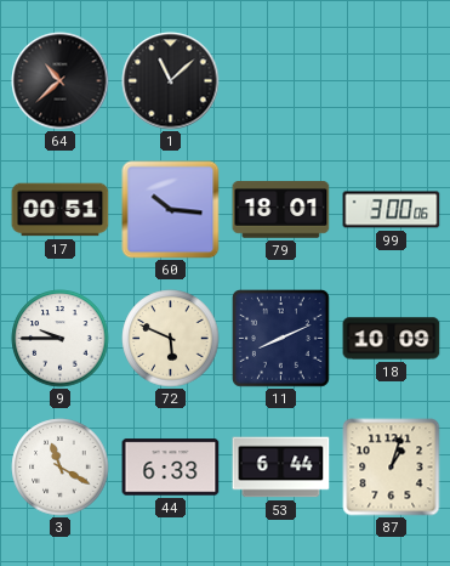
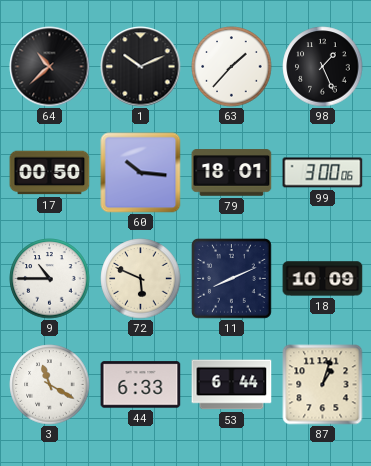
1: 11:08 -> 10:11 (141, 67)
63: none -> 1:37 (232, 67)
98: none -> 1:26 (323, 67)
17: 00:51 -> 00:50 (50, 173)
9: 9:45 -> 10:45 (50, 279)
